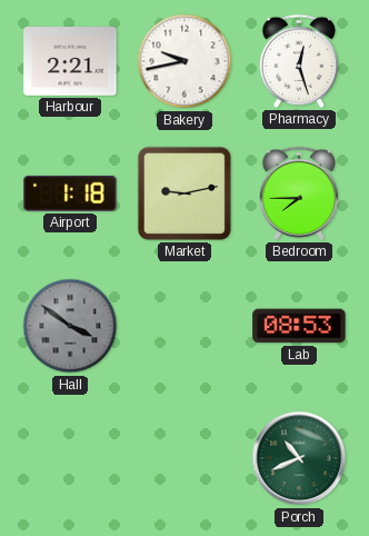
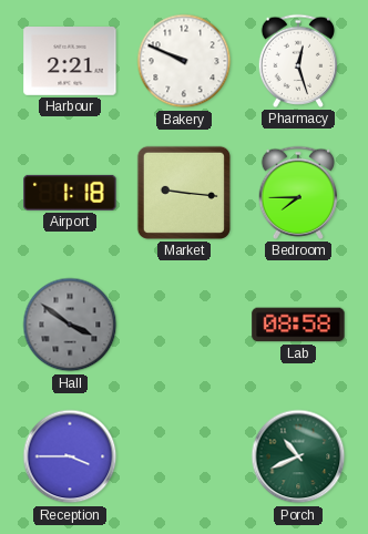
Bakery: 9:43 -> 9:49 (184, 61)
Market: 9:13 -> 9:16 (184, 193)
Lab: 08:53 -> 08:58 (298, 325)
Reception: none -> 3:45 (70, 456)
